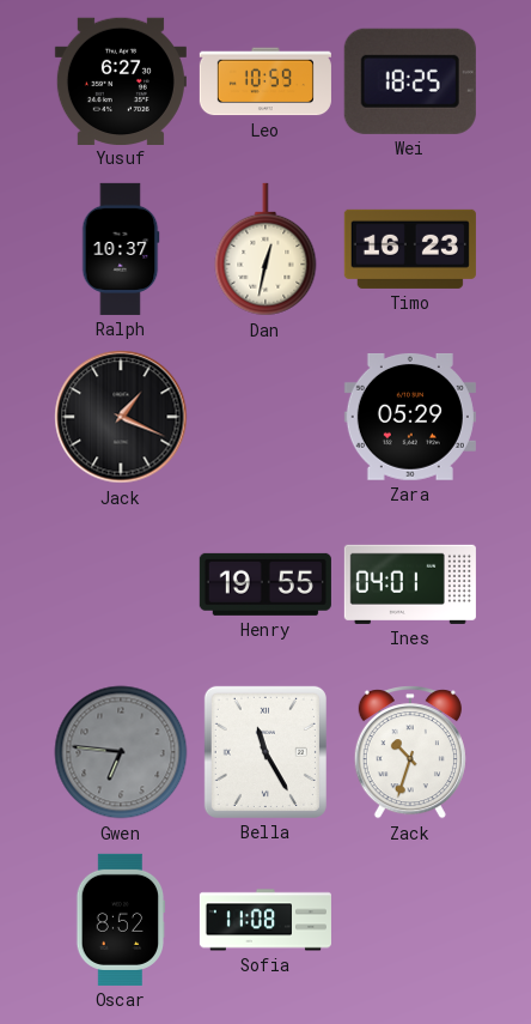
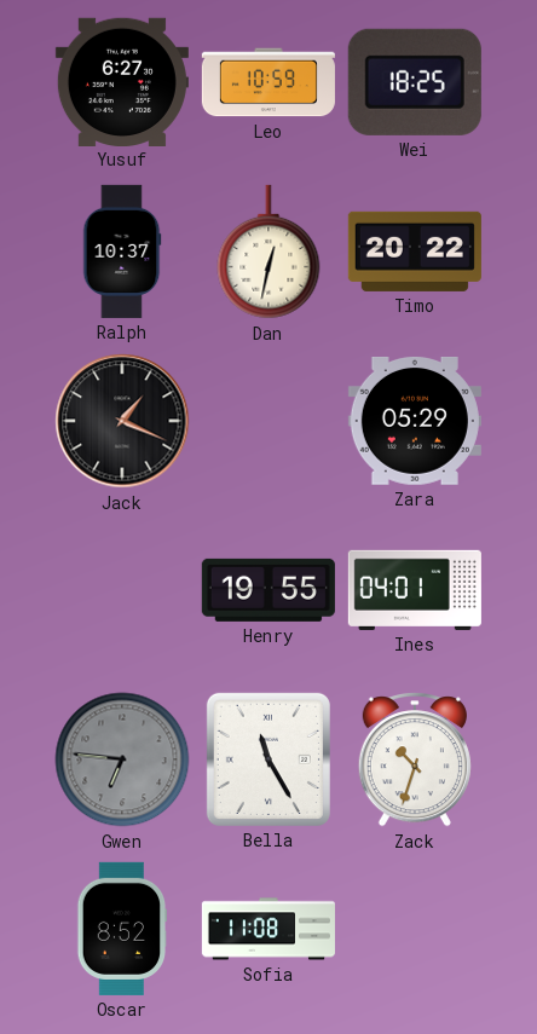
Timo: 16:23 -> 20:22 (415, 252)
